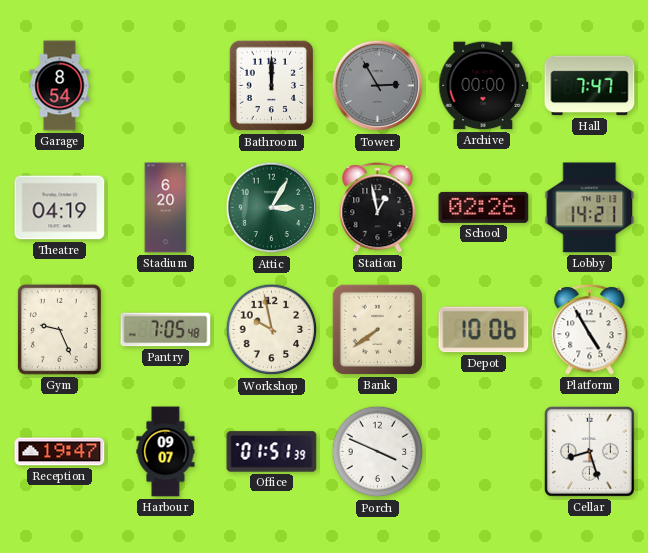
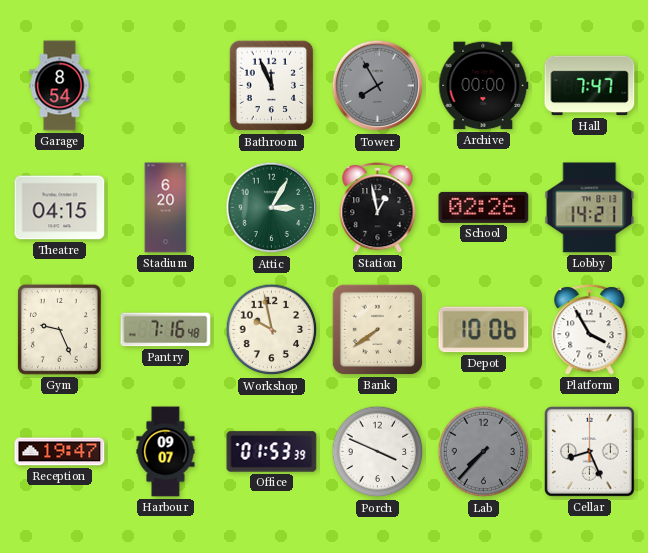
Bathroom: 12:00 -> 11:56 (272, 86)
Tower: 2:55 -> 7:55 (378, 86)
Theatre: 04:19 -> 04:15 (60, 208)
Pantry: 7:05 -> 7:16 (166, 330)
Platform: 4:55 -> 3:55 (590, 330)
Office: 01:51 -> 01:53 (272, 452)
Lab: none -> 7:37 (484, 452)
Cellar: 8:27 -> 8:26 (589, 451)
